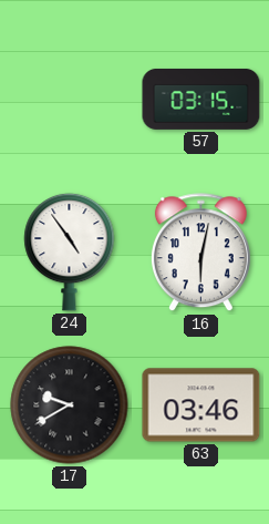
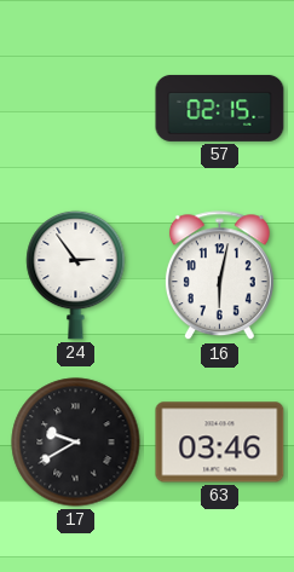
57: 03:15 -> 02:15 (220, 108)
24: 4:54 -> 2:54 (76, 275)
